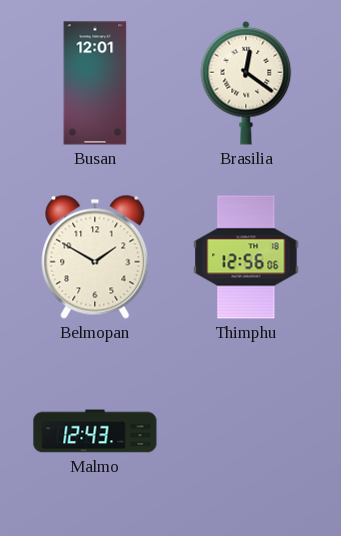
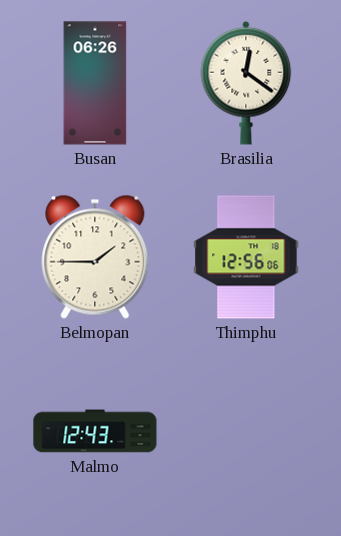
Busan: 12:01 -> 06:26 (95, 83)
Belmopan: 1:50 -> 1:45 (95, 257)
